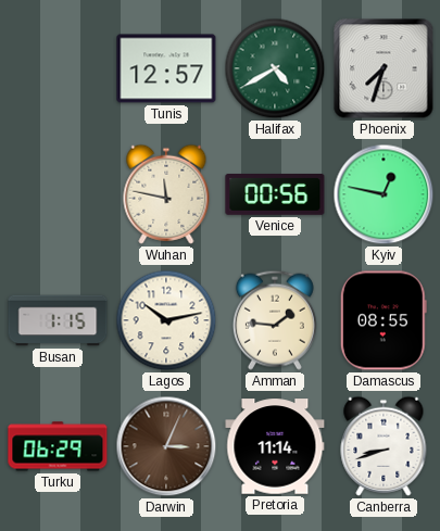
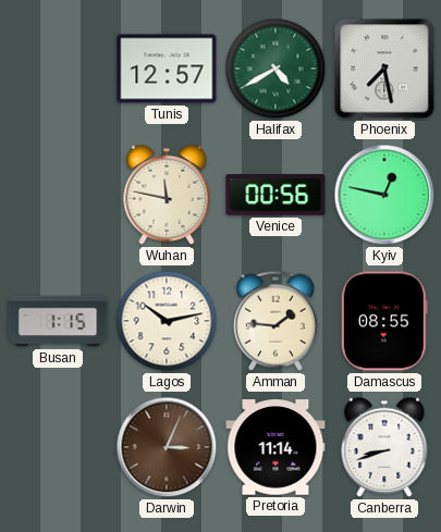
Phoenix: 7:33 -> 7:28 (384, 69)
Turku: 06:29 -> none (58, 446)
